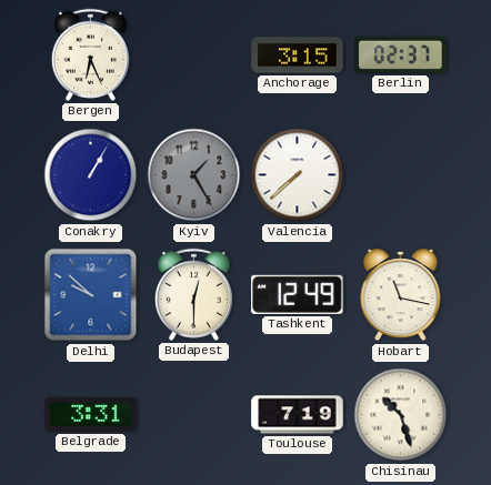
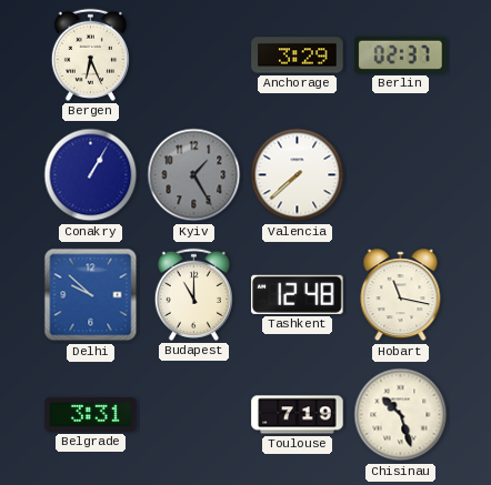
Anchorage: 3:15 -> 3:29 (298, 55)
Budapest: 12:30 -> 11:00 (193, 294)
Tashkent: 12:49 -> 12:48 (298, 294)
